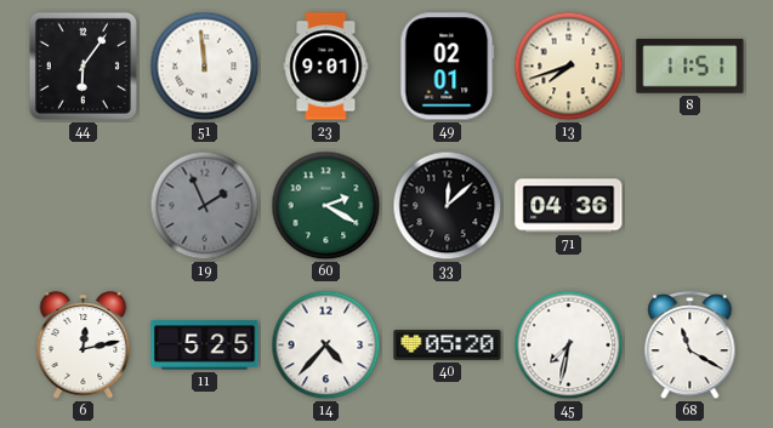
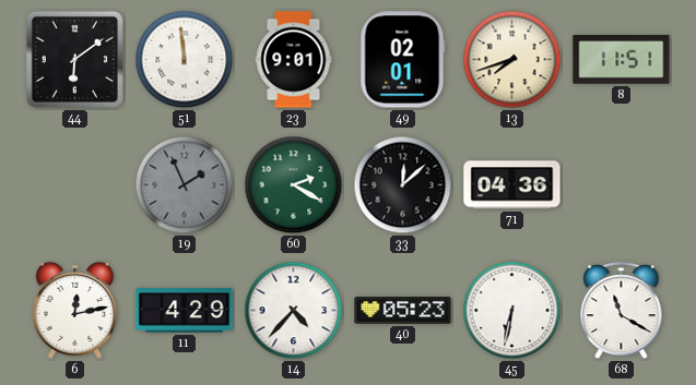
44: 6:06 -> 6:09 (74, 59)
11: 5:25 -> 4:29 (185, 311)
40: 05:20 -> 05:23 (403, 311)
45: 7:32 -> 6:32 (512, 311)
